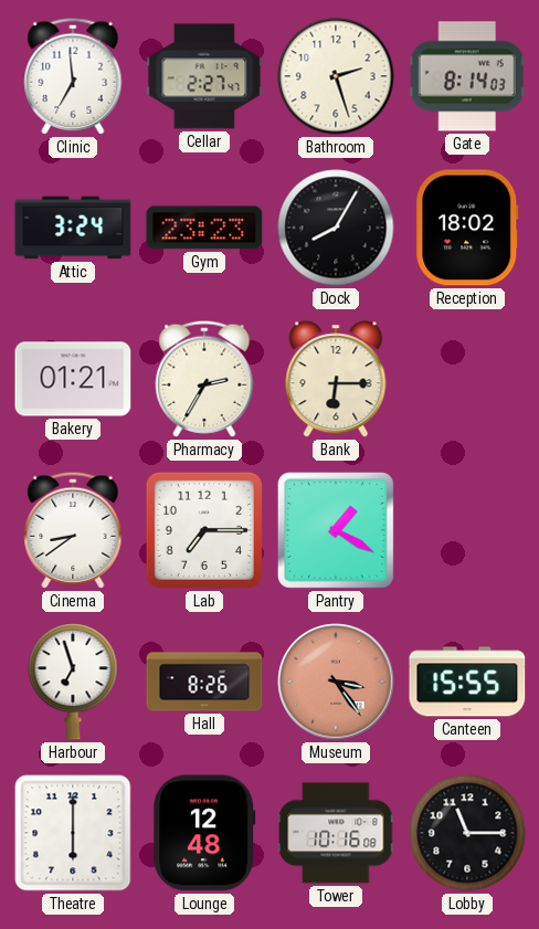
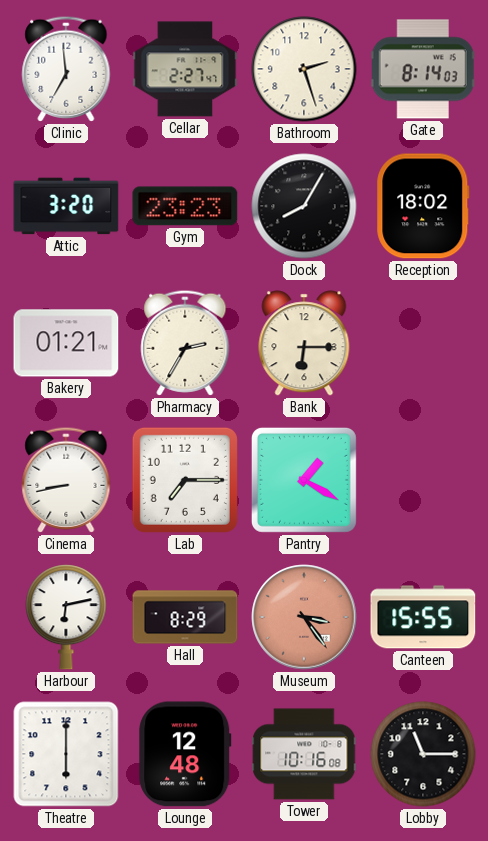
Attic: 3:24 -> 3:20 (66, 206)
Cinema: 8:39 -> 8:43 (66, 480)
Harbour: 6:57 -> 6:13 (66, 617)
Hall: 8:26 -> 8:29 (185, 617)
